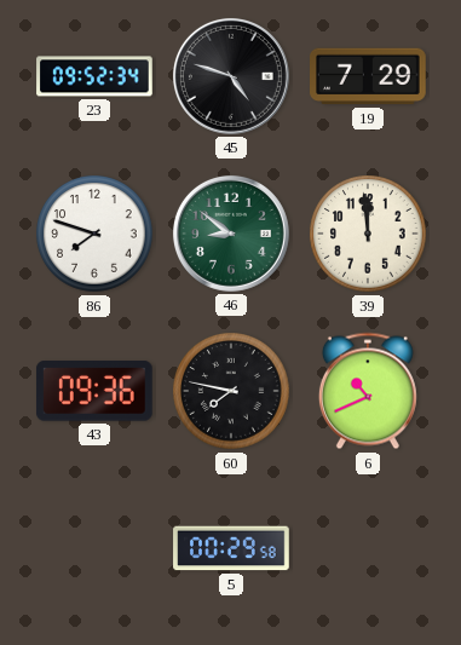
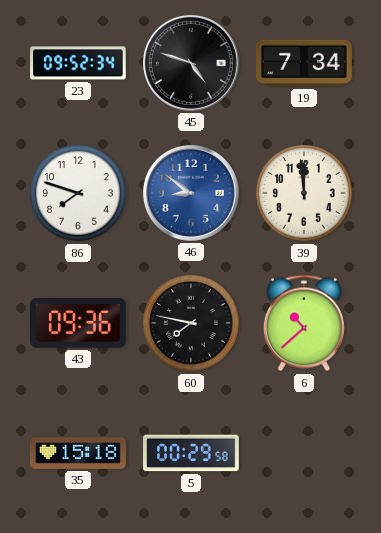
19: 7:29 -> 7:34 (305, 63)
46 dial: green -> blue (191, 193)
6: 10:41 -> 10:38 (304, 323)
35: none -> 15:18 (78, 454)
